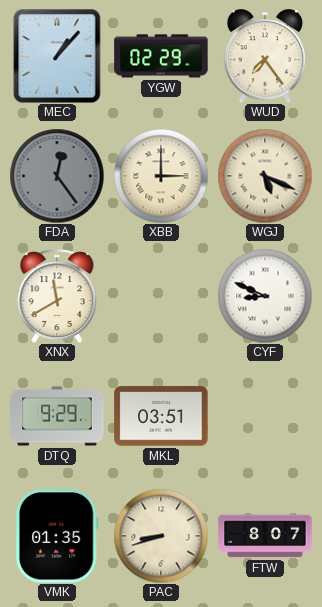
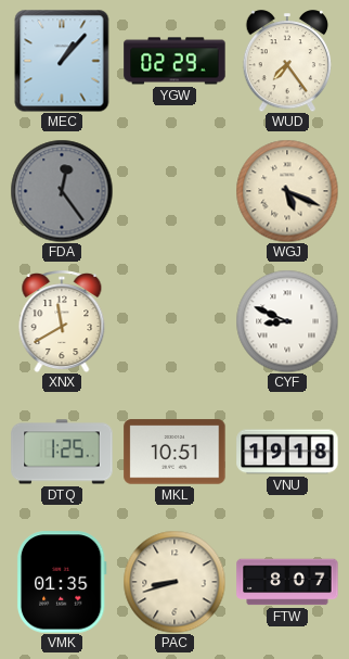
XBB: 3:00 -> none (161, 176)
DTQ: 9:29 -> 1:25 (62, 452)
MKL: 03:51 -> 10:51 (174, 452)
VNU: none -> 19:18 (287, 452)
